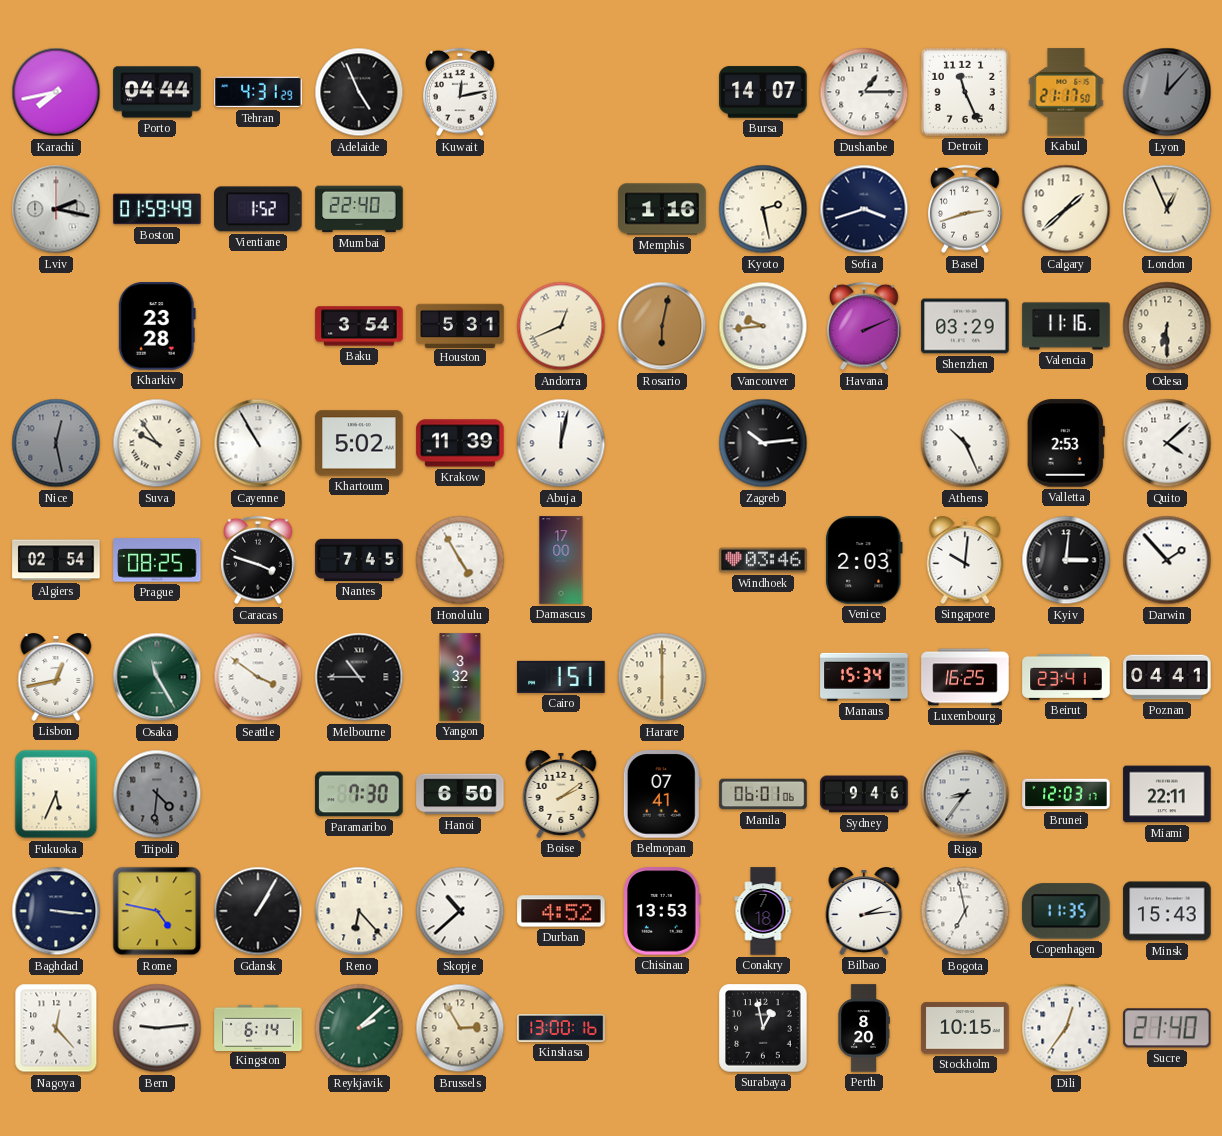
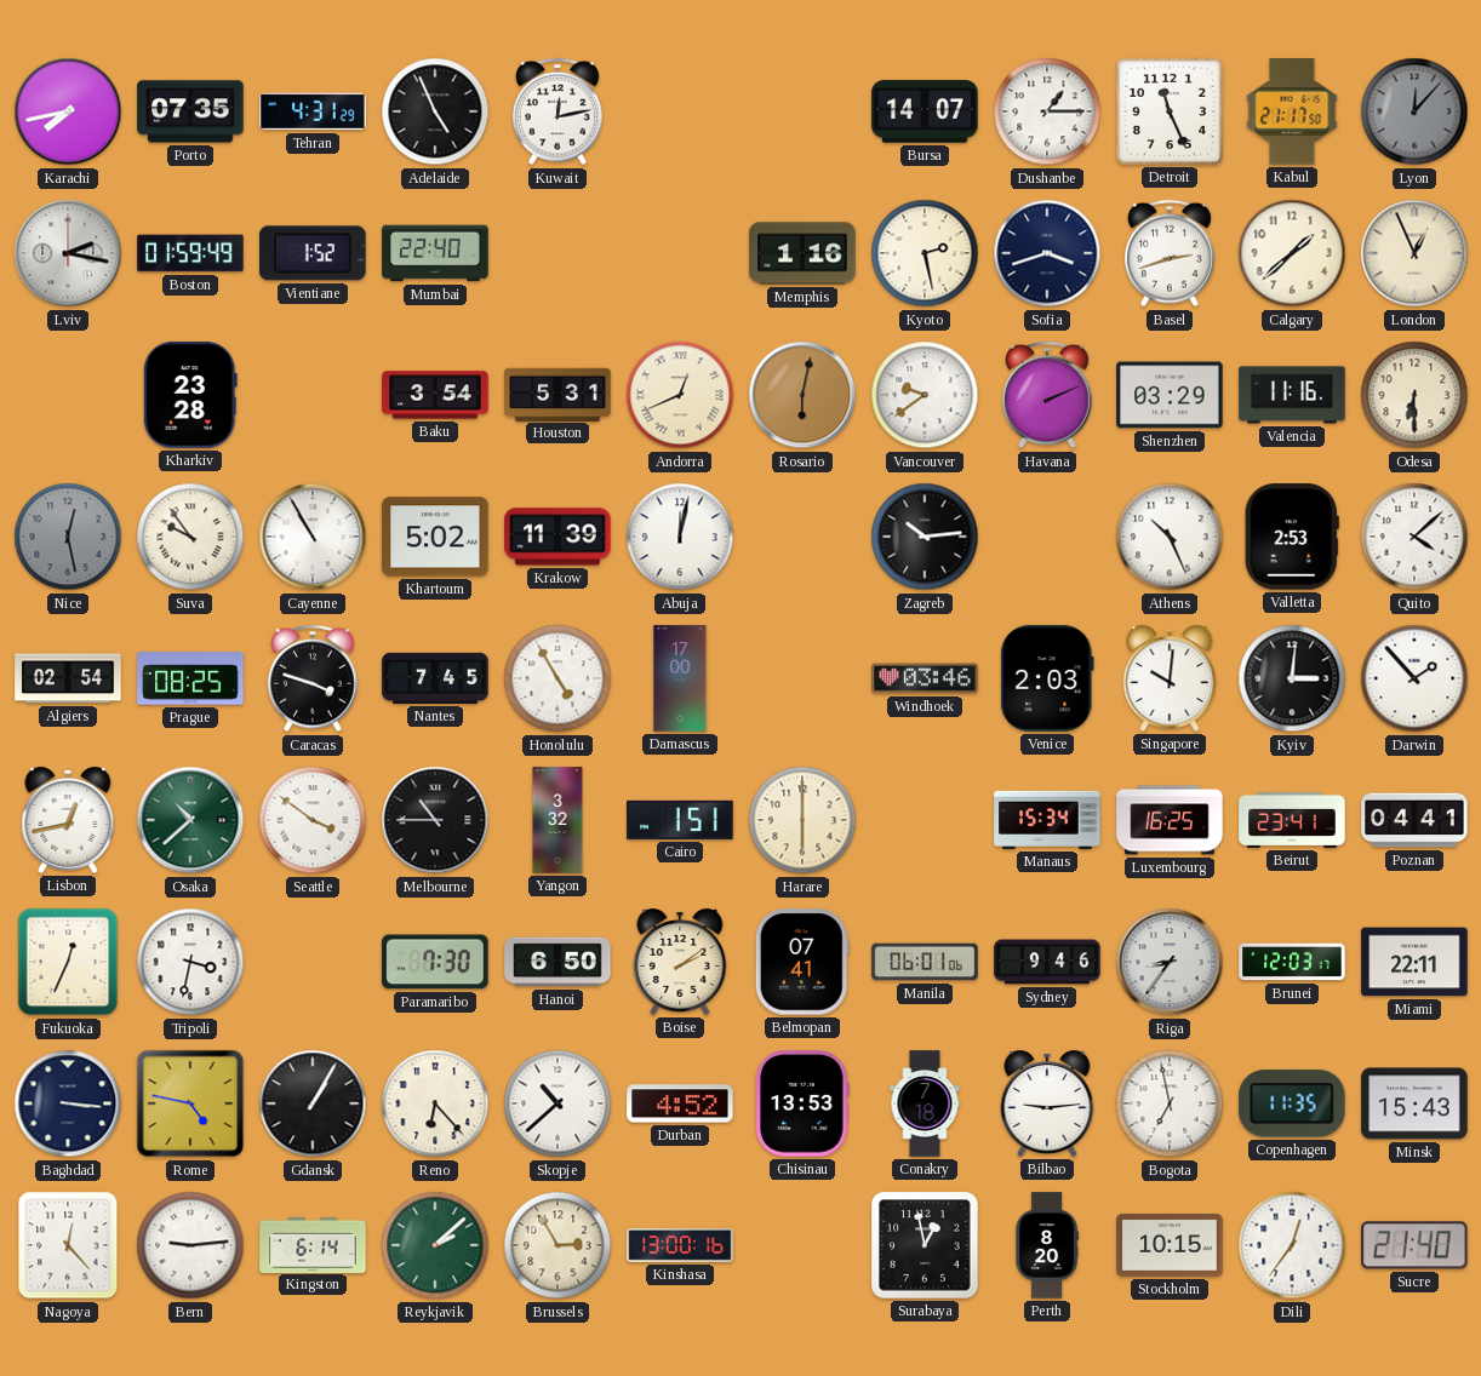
Porto: 04:44 -> 07:35 (190, 111)
Vancouver: 9:44 -> 9:39 (925, 395)
Osaka: 11:25 -> 10:38 (190, 820)
Fukuoka: 5:34 -> 12:34 (68, 962)
Tripoli: 4:31 -> 3:32 (190, 962)
Tripoli dial: grey -> white (190, 962)
Bilbao: 2:14 -> 9:14 (1047, 1105)
